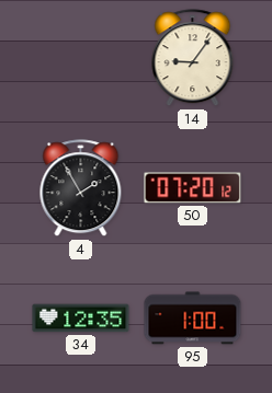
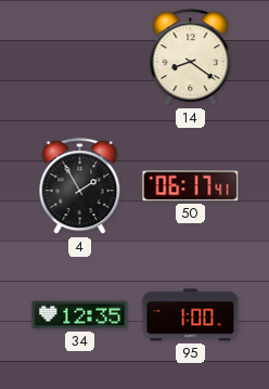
14: 9:06 -> 8:21 (191, 57)
50: 07:20 -> 06:17 (191, 186)
